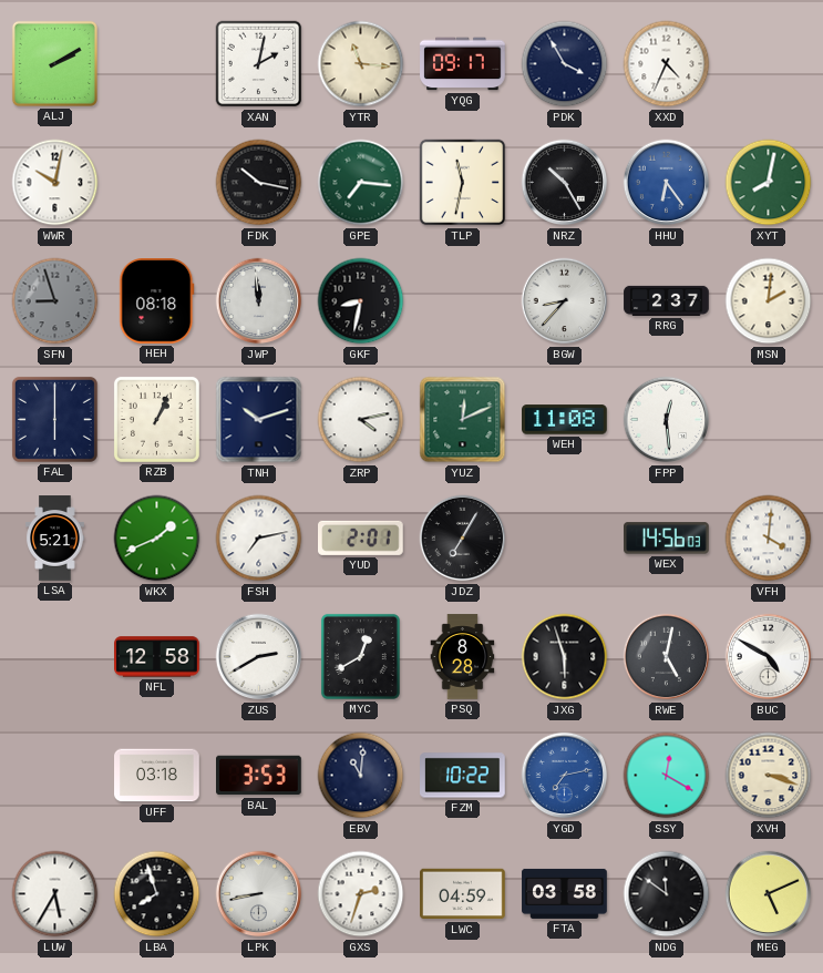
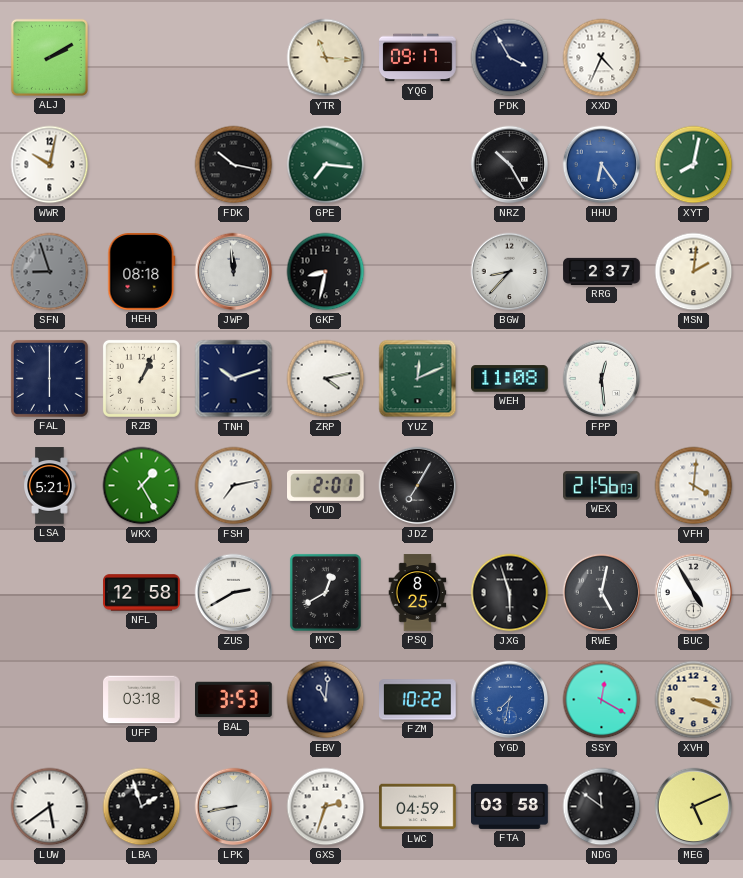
XAN: 2:02 -> none (259, 64)
TLP: 11:32 -> none (463, 183)
WKX: 1:41 -> 1:25 (142, 486)
WEX: 14:56 -> 21:56 (602, 486)
PSQ: 8:28 -> 8:25 (418, 593)
BUC: 4:50 -> 4:55 (694, 593)
YGD: 7:13 -> 7:32 (510, 700)
LUW: 5:35 -> 5:39 (50, 807)
LBA: 7:57 -> 1:57 (142, 807)
